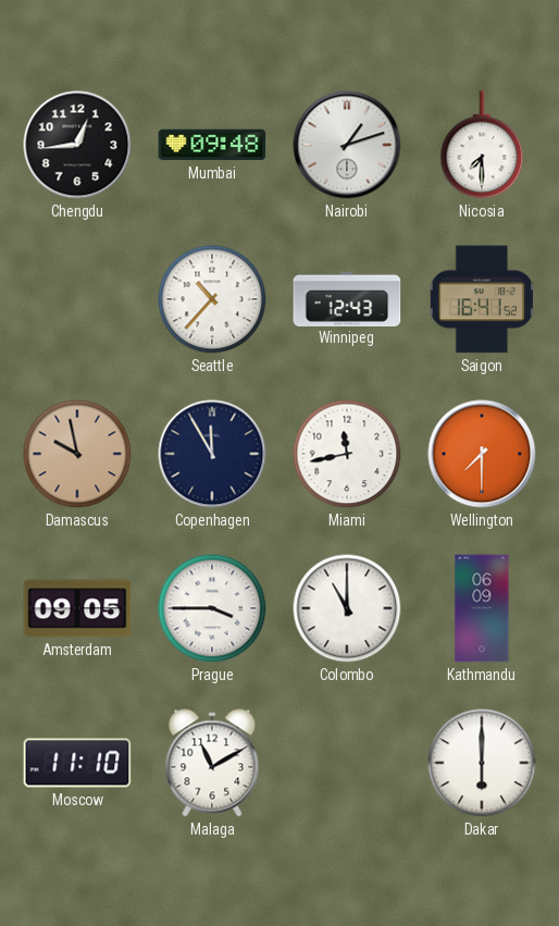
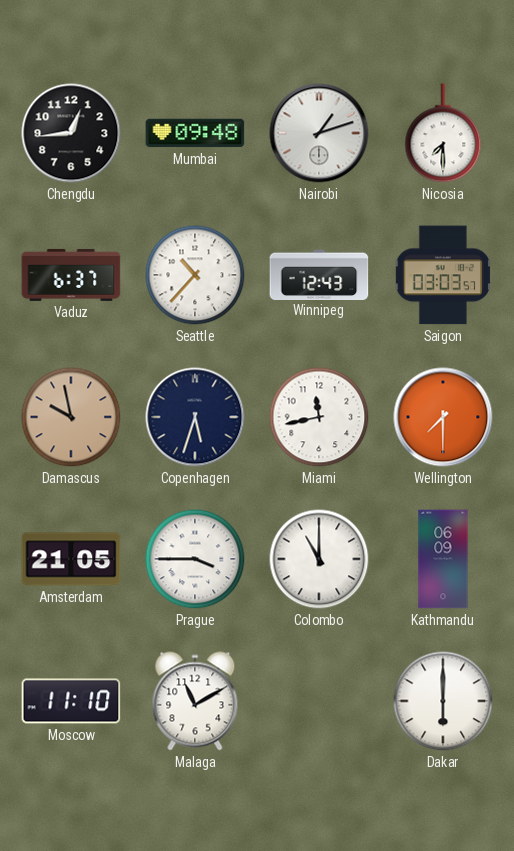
Vaduz: none -> 6:37 (71, 275)
Saigon: 16:41 -> 03:03 (442, 275)
Copenhagen: 11:55 -> 5:33 (195, 417)
Amsterdam: 09:05 -> 21:05 (71, 559)
